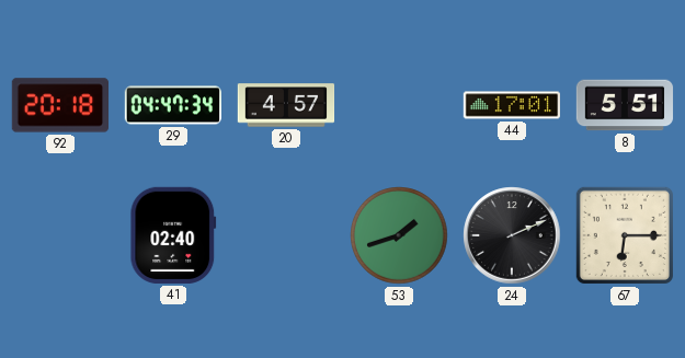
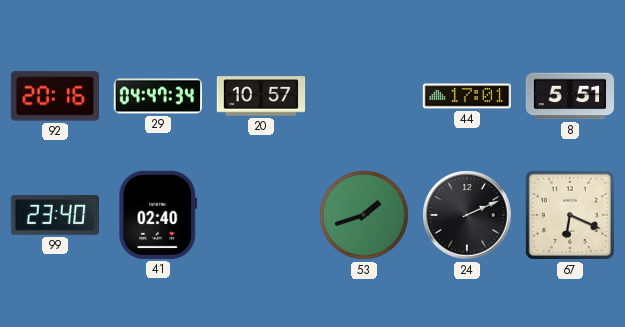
92: 20:18 -> 20:16 (54, 96)
20: 4:57 -> 10:57 (261, 96)
99: none -> 23:40 (54, 215)
67: 6:15 -> 6:19 (570, 215)
